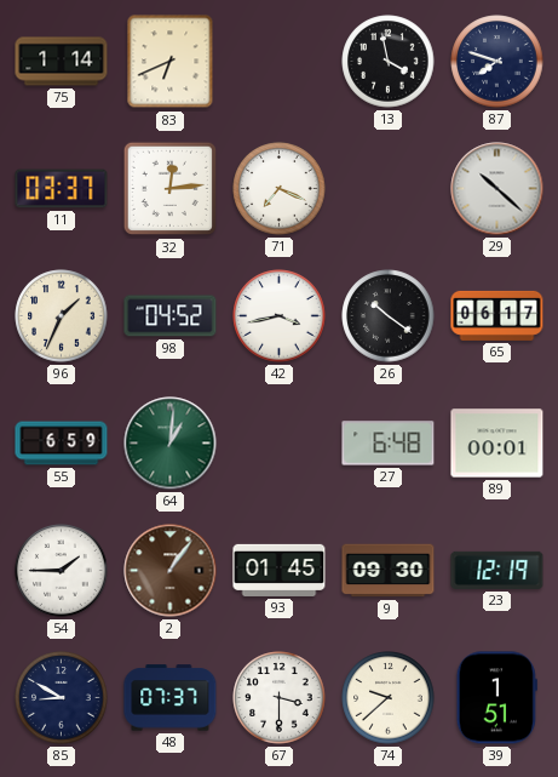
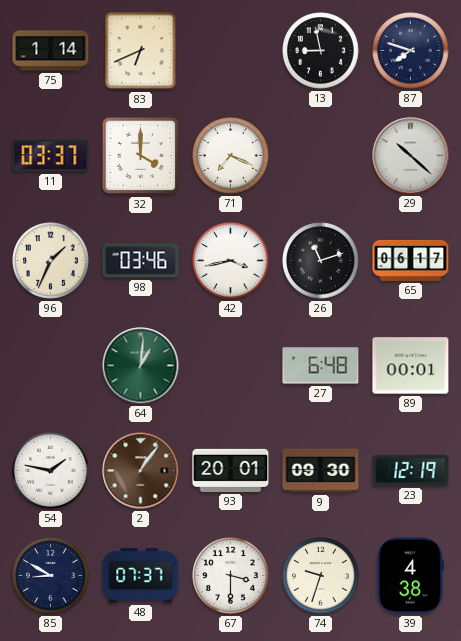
13: 3:58 -> 8:58 (321, 51)
32: 12:14 -> 4:00 (141, 156)
98: 04:52 -> 03:46 (141, 261)
26: 10:21 -> 11:12 (321, 261)
55: 6:59 -> none (62, 444)
54: 1:45 -> 1:47 (51, 471)
93: 01:45 -> 20:01 (231, 470)
74: 9:38 -> 9:33 (321, 576)
39: 1:51 -> 4:38 (410, 576)
